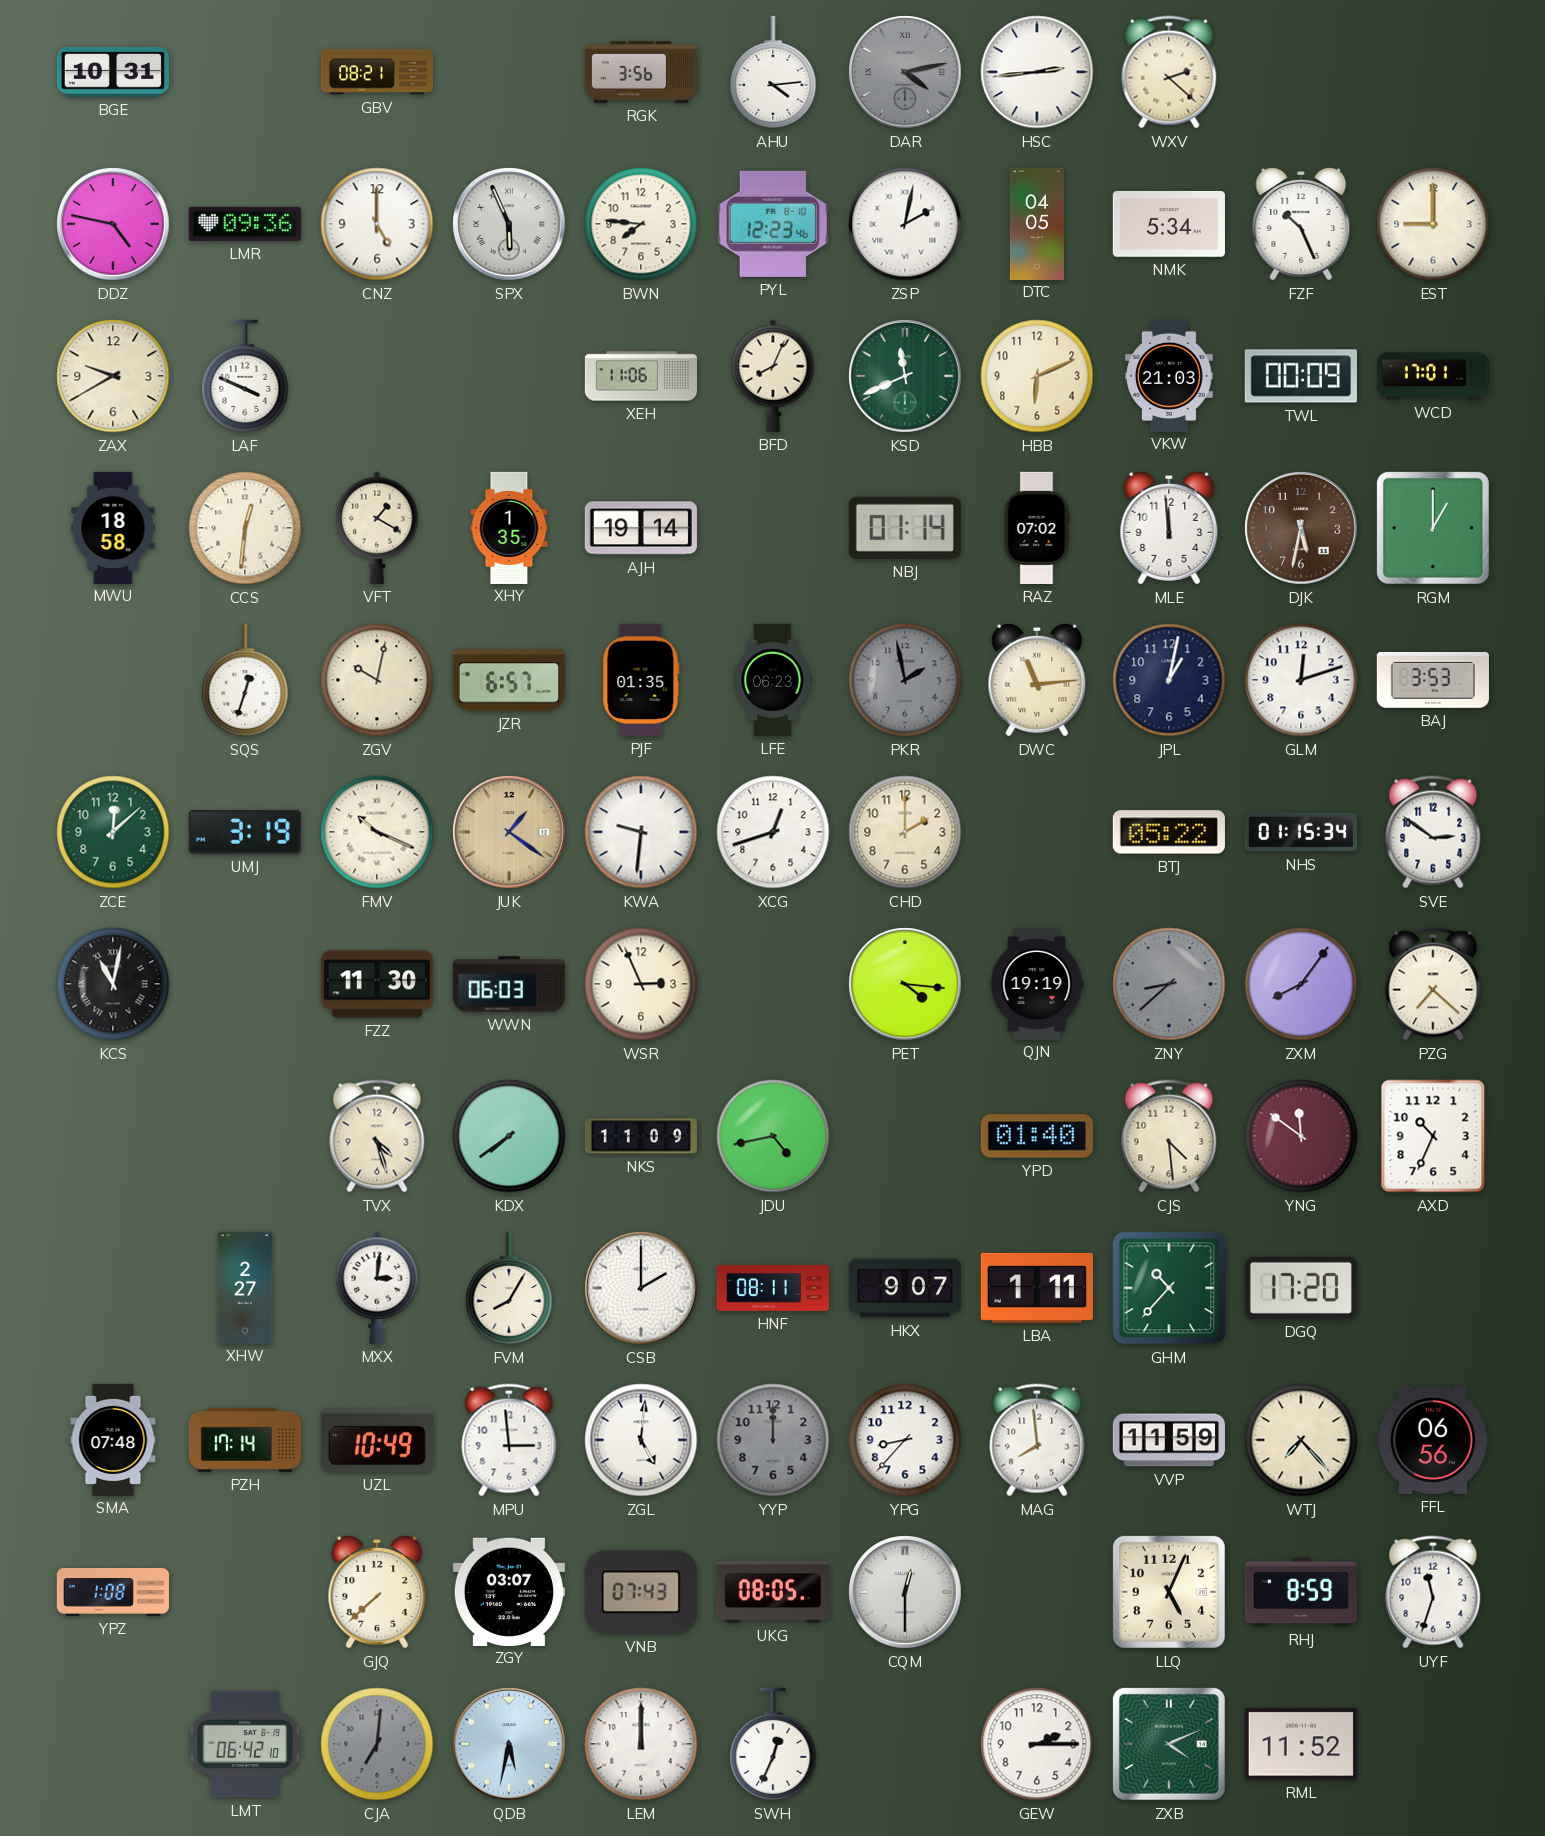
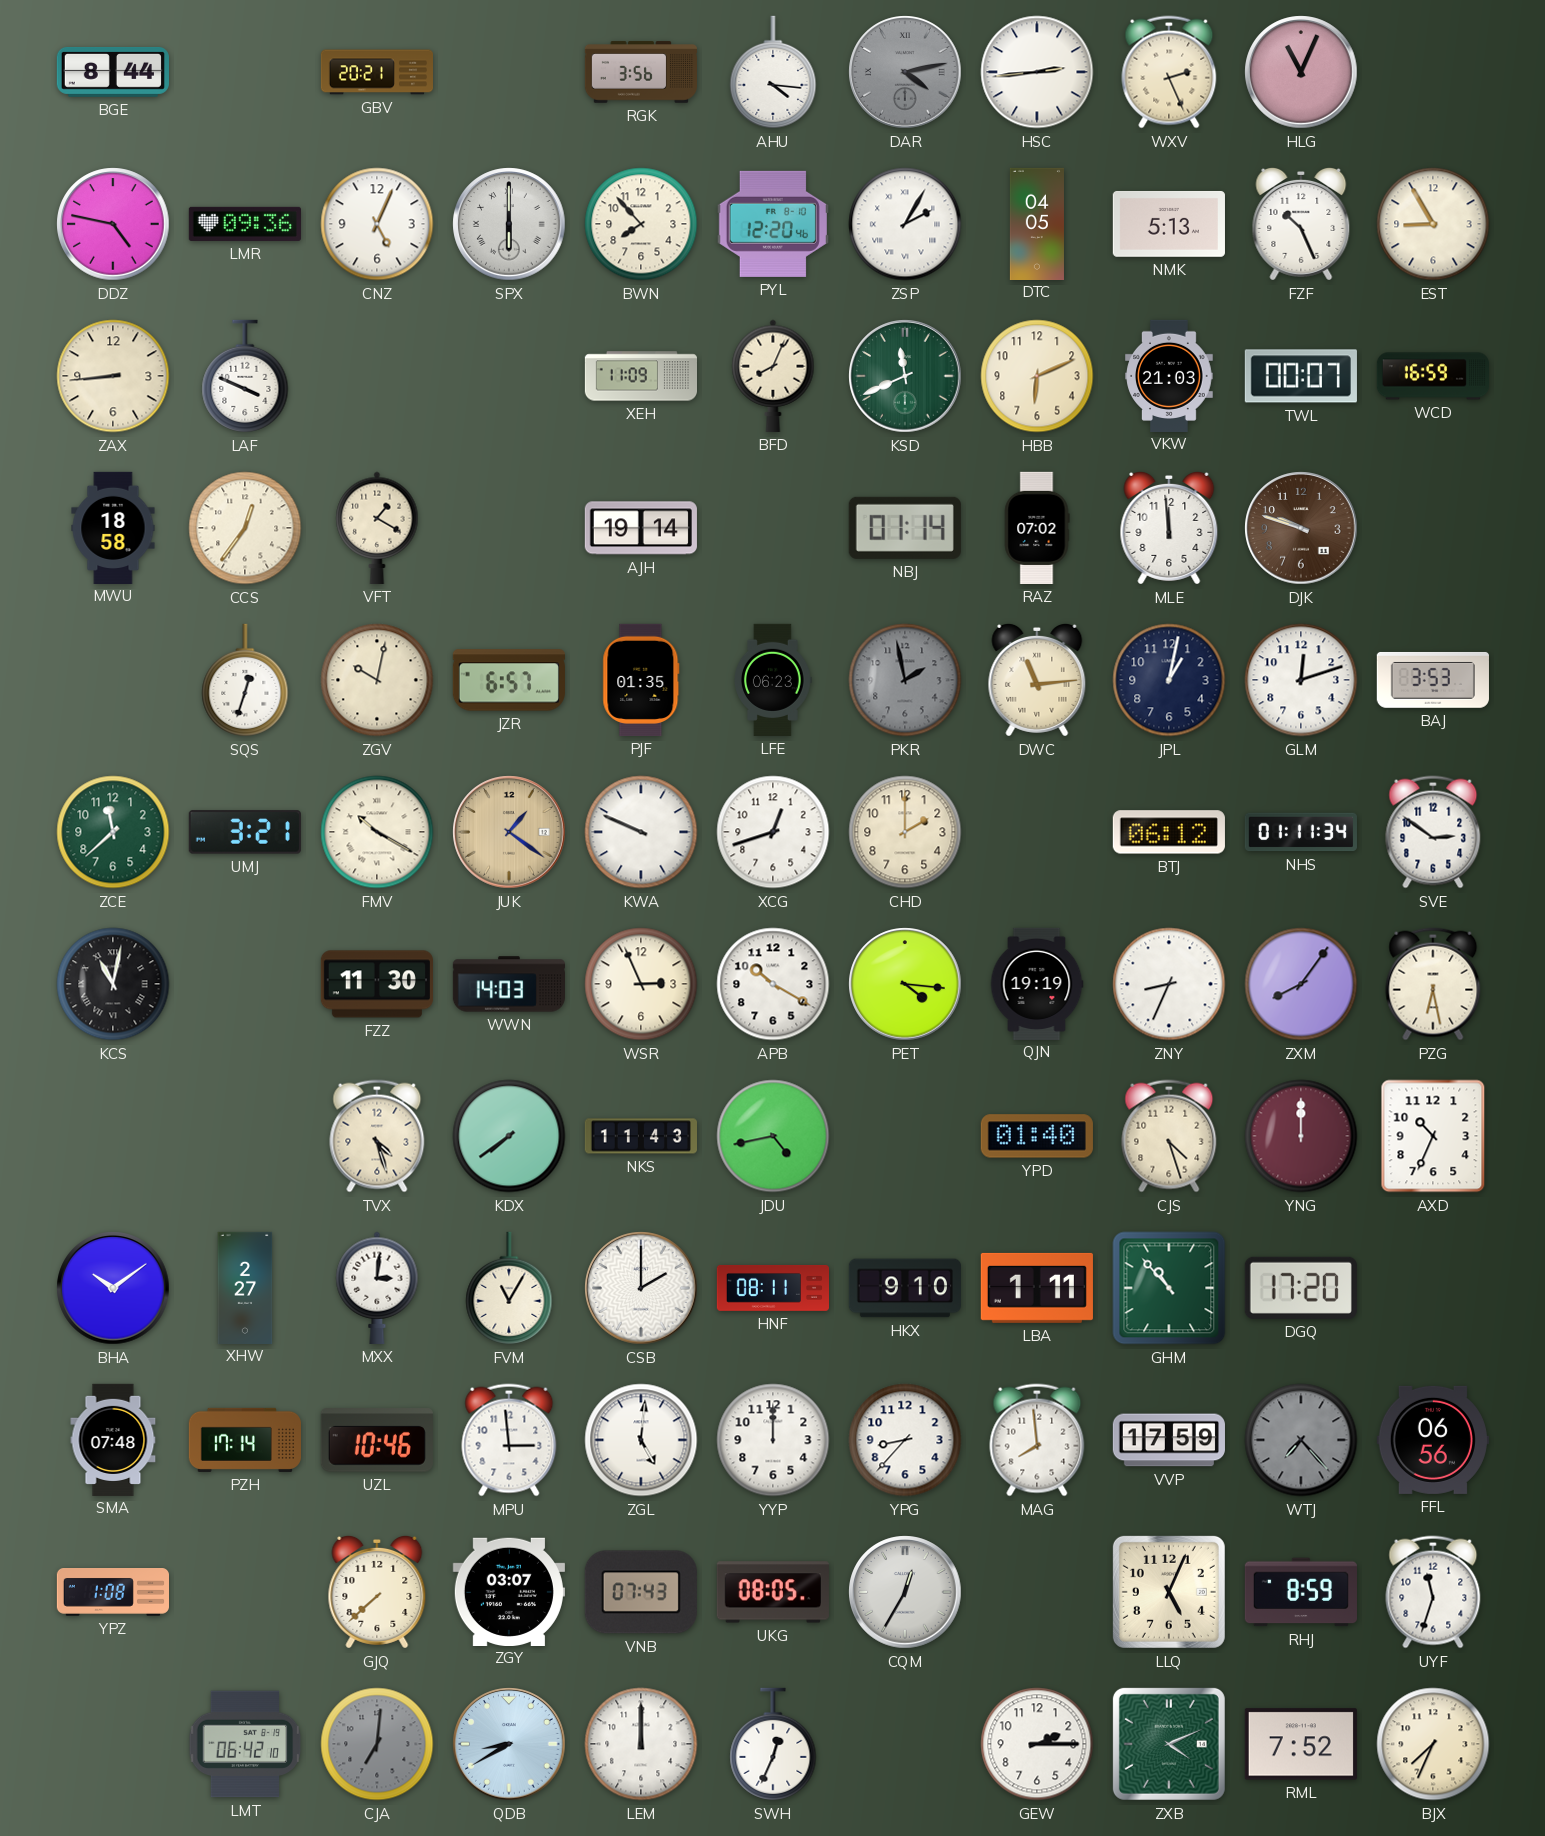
BGE: 10:31 -> 8:44 (113, 72)
GBV: 08:21 -> 20:21 (376, 72)
AHU: 4:14 -> 4:16 (773, 72)
WXV: 2:22 -> 2:26 (1169, 72)
HLG: none -> 11:04 (1301, 72)
CNZ: 5:00 -> 5:04 (377, 224)
SPX: 5:56 -> 6:00 (509, 224)
BWN: 7:46 -> 7:53 (641, 224)
PYL: 12:23 -> 12:20 (773, 224)
ZSP: 2:02 -> 2:05 (905, 224)
NMK: 5:34 -> 5:13 (1169, 224)
EST: 9:00 -> 8:55 (1433, 224)
ZAX: 9:40 -> 8:44 (113, 376)
XEH: 11:06 -> 11:09 (640, 376)
TWL: 00:09 -> 00:07 (1301, 376)
WCD: 17:01 -> 16:59 (1432, 376)
CCS: 12:31 -> 12:36 (245, 528)
XHY: 1:35 -> none (509, 527)
DJK: 5:32 -> 9:48 (1301, 528)
RGM: 1:00 -> none (1433, 528)
ZCE: 12:08 -> 11:38 (113, 832)
UMJ: 3:19 -> 3:21 (245, 832)
FMV: 10:19 -> 10:20 (377, 832)
KWA: 9:31 -> 9:49 (641, 832)
BTJ: 05:22 -> 06:12 (1169, 832)
NHS: 01:15 -> 01:11 (1301, 832)
WWN: 06:03 -> 14:03 (508, 984)
APB: none -> 10:20 (773, 984)
ZNY: 8:38 -> 8:34 (1169, 984)
ZNY dial: grey -> white (1169, 984)
PZG: 7:22 -> 6:28 (1433, 984)
NKS: 11:09 -> 11:43 (640, 1136)
CJS: 4:29 -> 4:27 (1169, 1136)
YNG: 11:51 -> 12:00 (1301, 1136)
BHA: none -> 10:09 (113, 1288)
FVM: 8:05 -> 11:05 (509, 1288)
HKX: 9:07 -> 9:10 (905, 1288)
GHM: 10:37 -> 10:53 (1169, 1288)
UZL: 10:49 -> 10:46 (377, 1440)
YYP dial: grey -> white (773, 1440)
VVP: 11:59 -> 17:59 (1169, 1440)
WTJ dial: cream -> grey (1301, 1440)
CQM: 12:30 -> 12:35 (905, 1592)
QDB: 5:32 -> 8:40 (509, 1744)
RML: 11:52 -> 7:52 (1301, 1744)
BJX: none -> 7:34 (1433, 1744)
